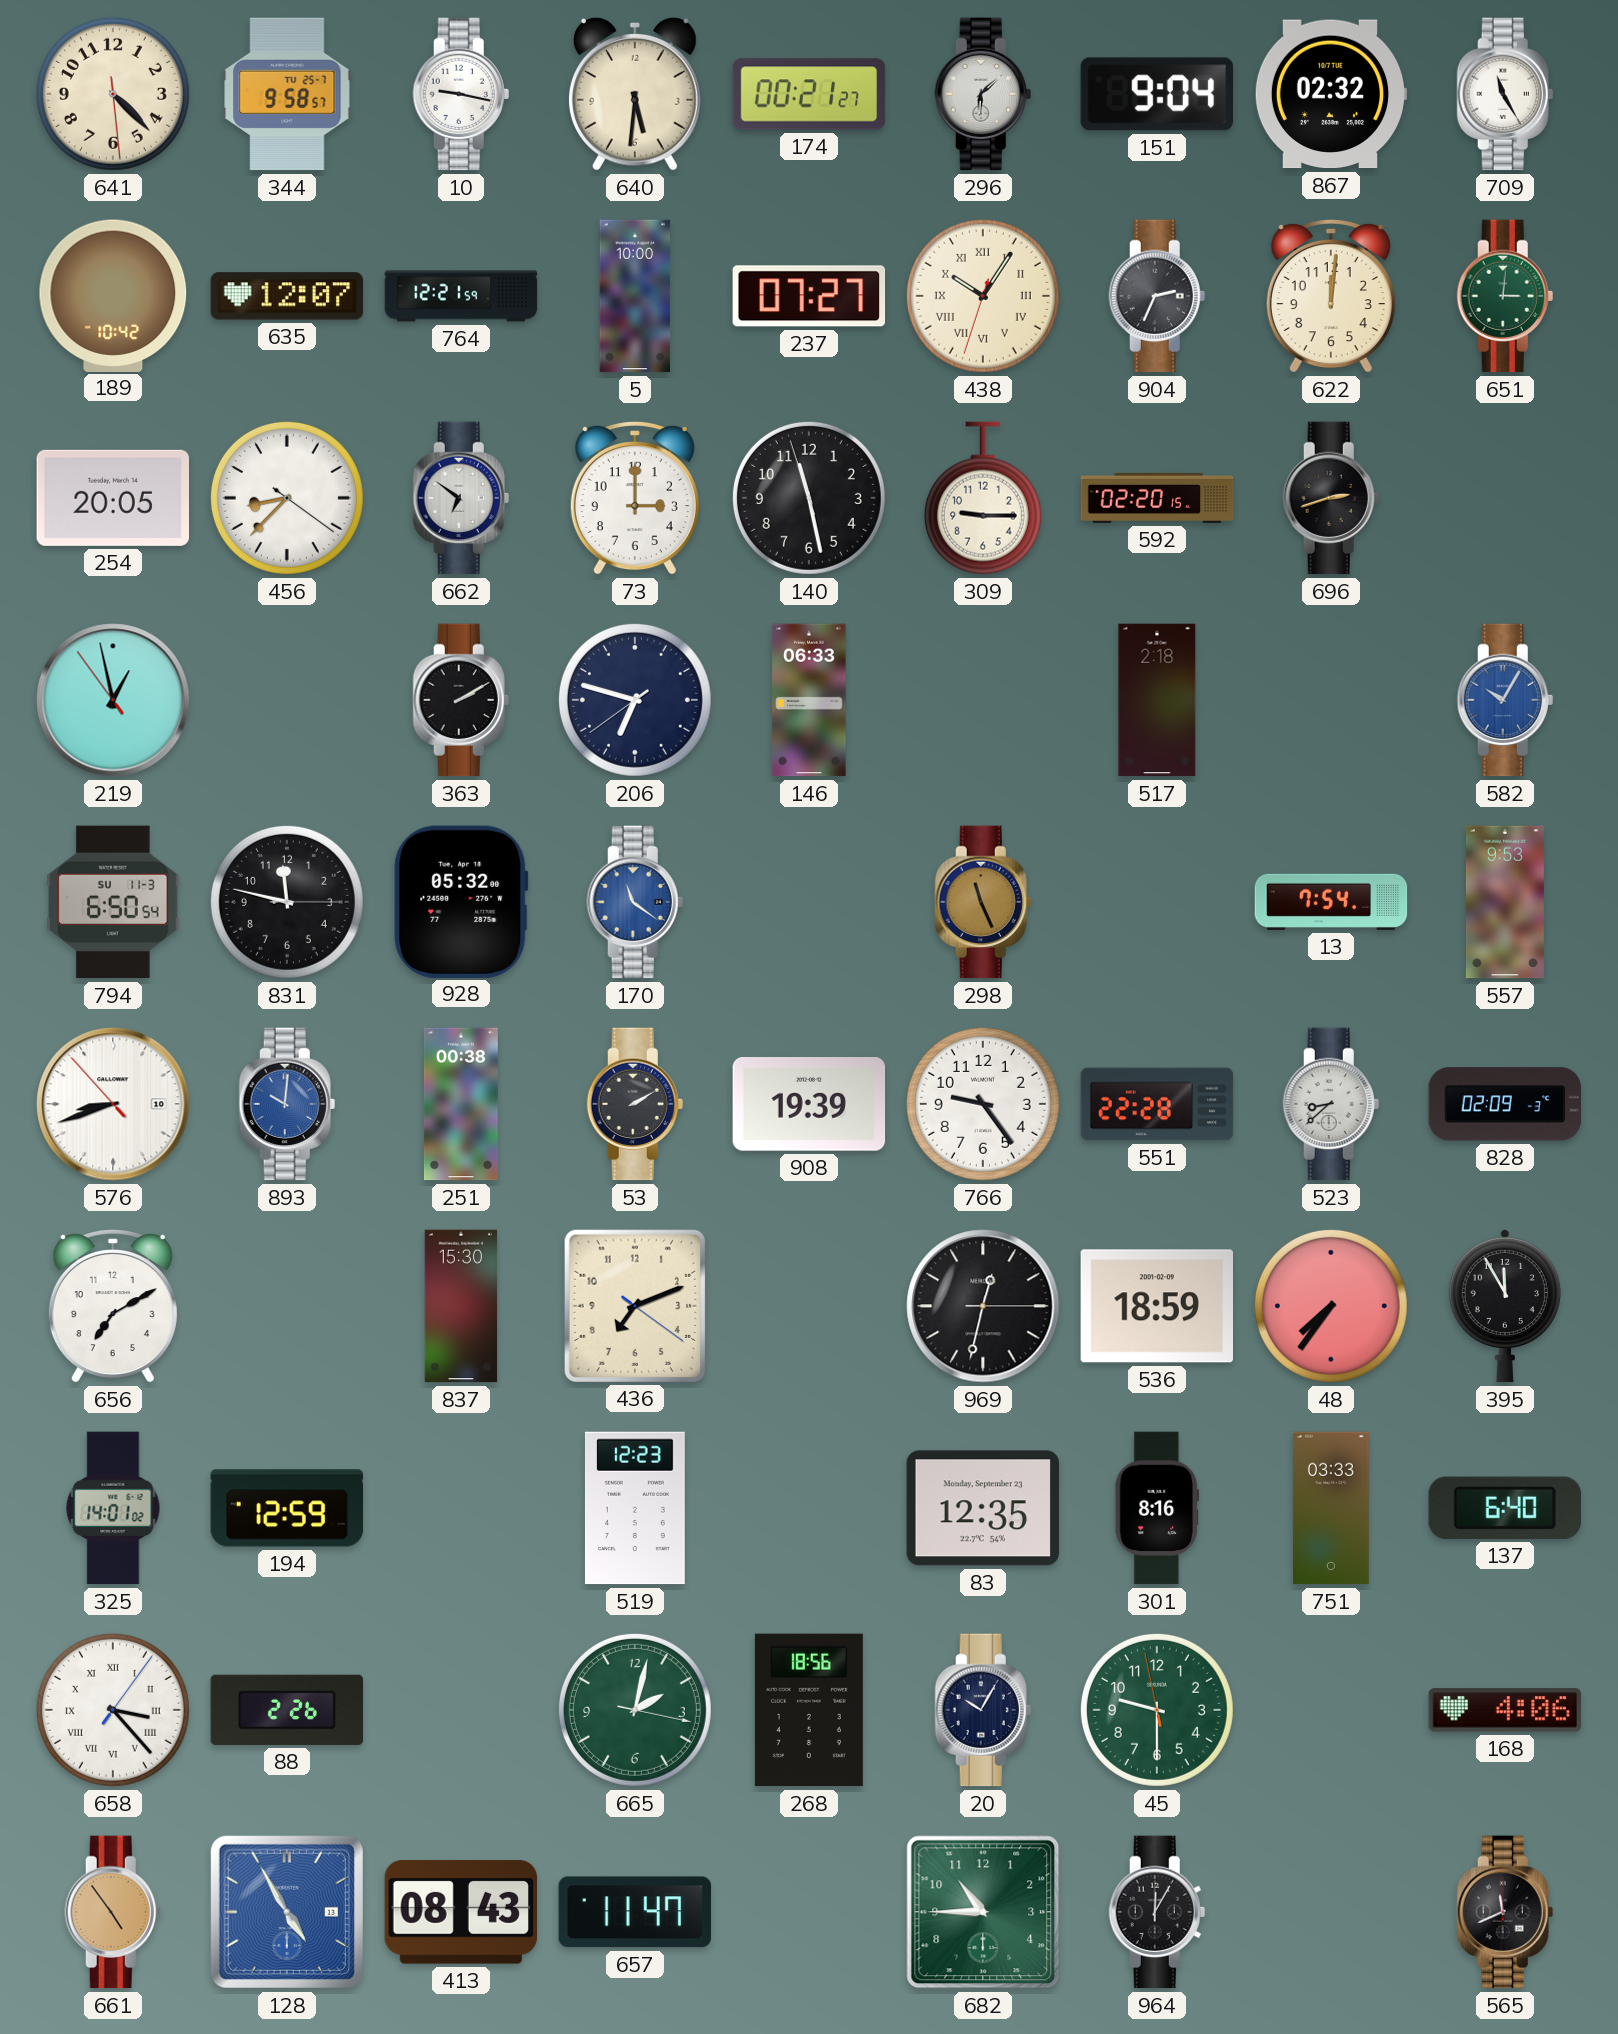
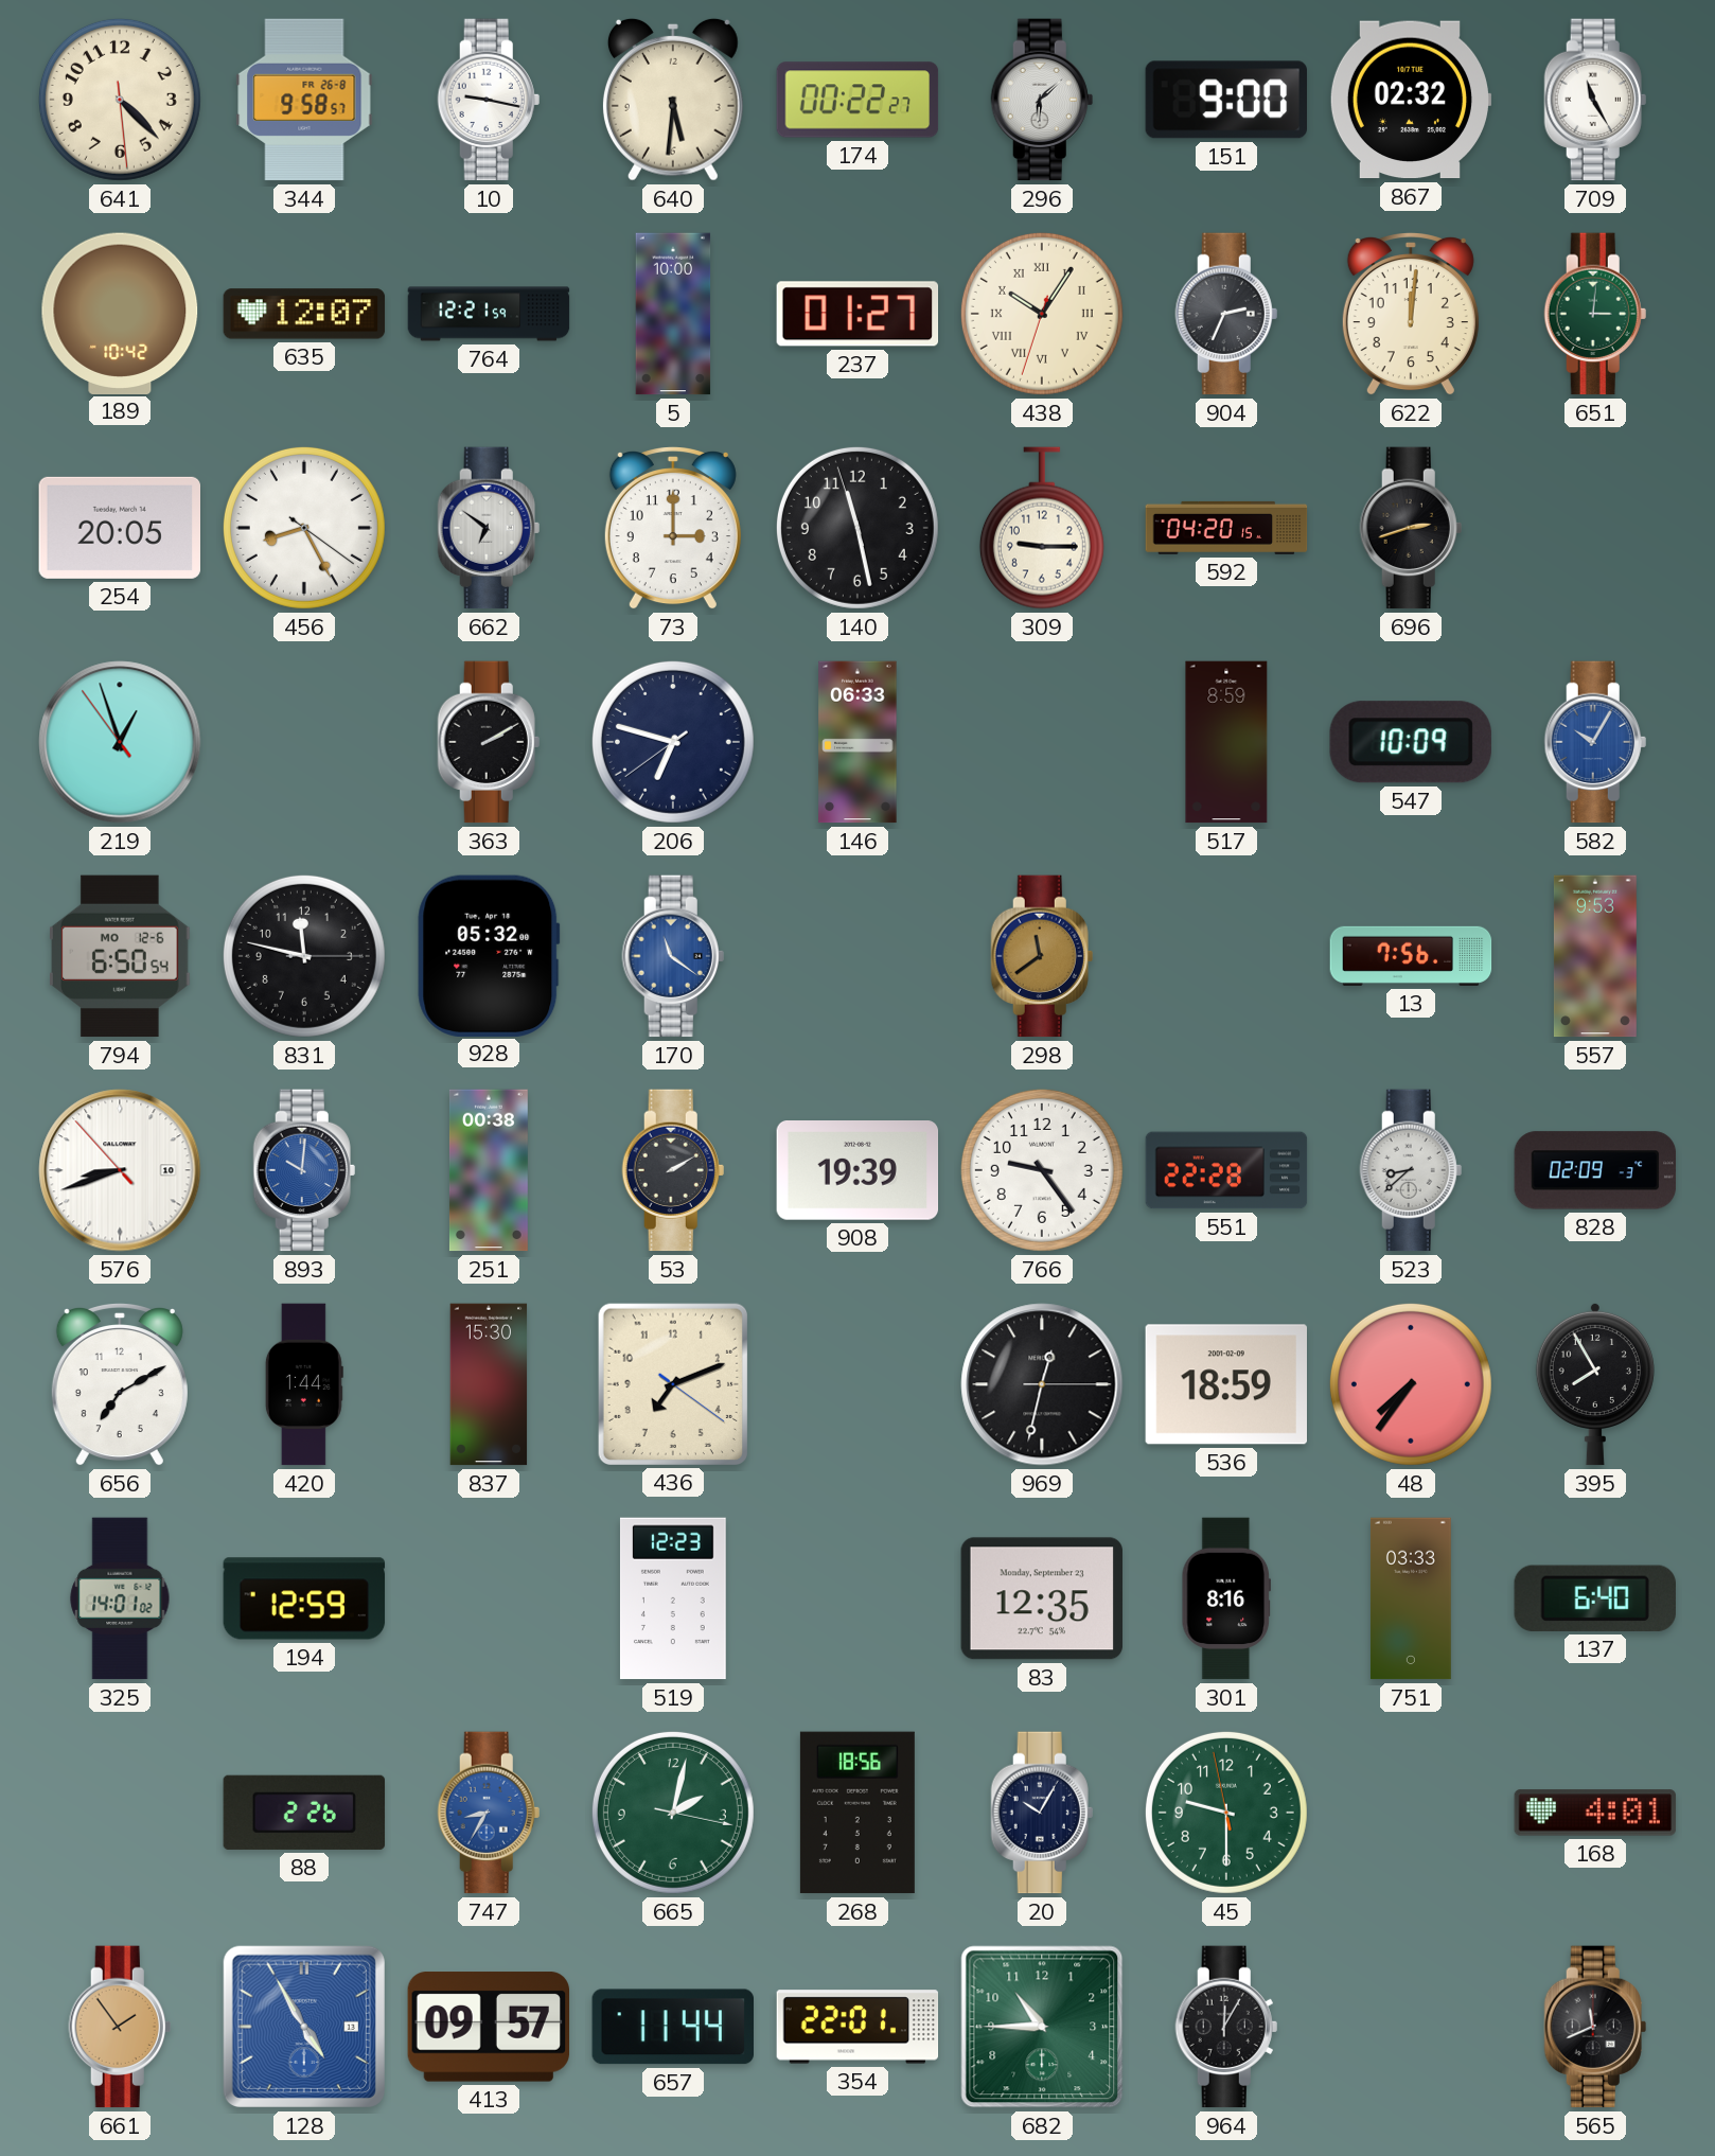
344 date: TU 25-7 -> FR 26-8 (304, 100)
174: 00:21 -> 00:22 (857, 100)
151: 9:04 -> 9:00 (1226, 100)
237: 07:27 -> 01:27 (857, 314)
456: 8:37 -> 8:25 (304, 528)
592: 02:20 -> 04:20 (1226, 528)
219: 12:57 -> 12:56 (120, 742)
517: 2:18 -> 8:59 (1226, 742)
547: none -> 10:09 (1411, 742)
794 date: SU 11-3 -> MO 12-6 (120, 956)
298: 11:26 -> 11:39 (1042, 956)
13: 7:54 -> 7:56 (1411, 956)
420: none -> 1:44 (304, 1384)
395: 11:55 -> 7:55 (1595, 1384)
658: 3:23 -> none (113, 1710)
747: none -> 8:35 (489, 1813)
168: 4:06 -> 4:01 (1595, 1813)
661: 4:54 -> 1:54 (120, 2027)
413: 08:43 -> 09:57 (489, 2027)
657: 11:47 -> 11:44 (672, 2027)
354: none -> 22:01 (857, 2027)
